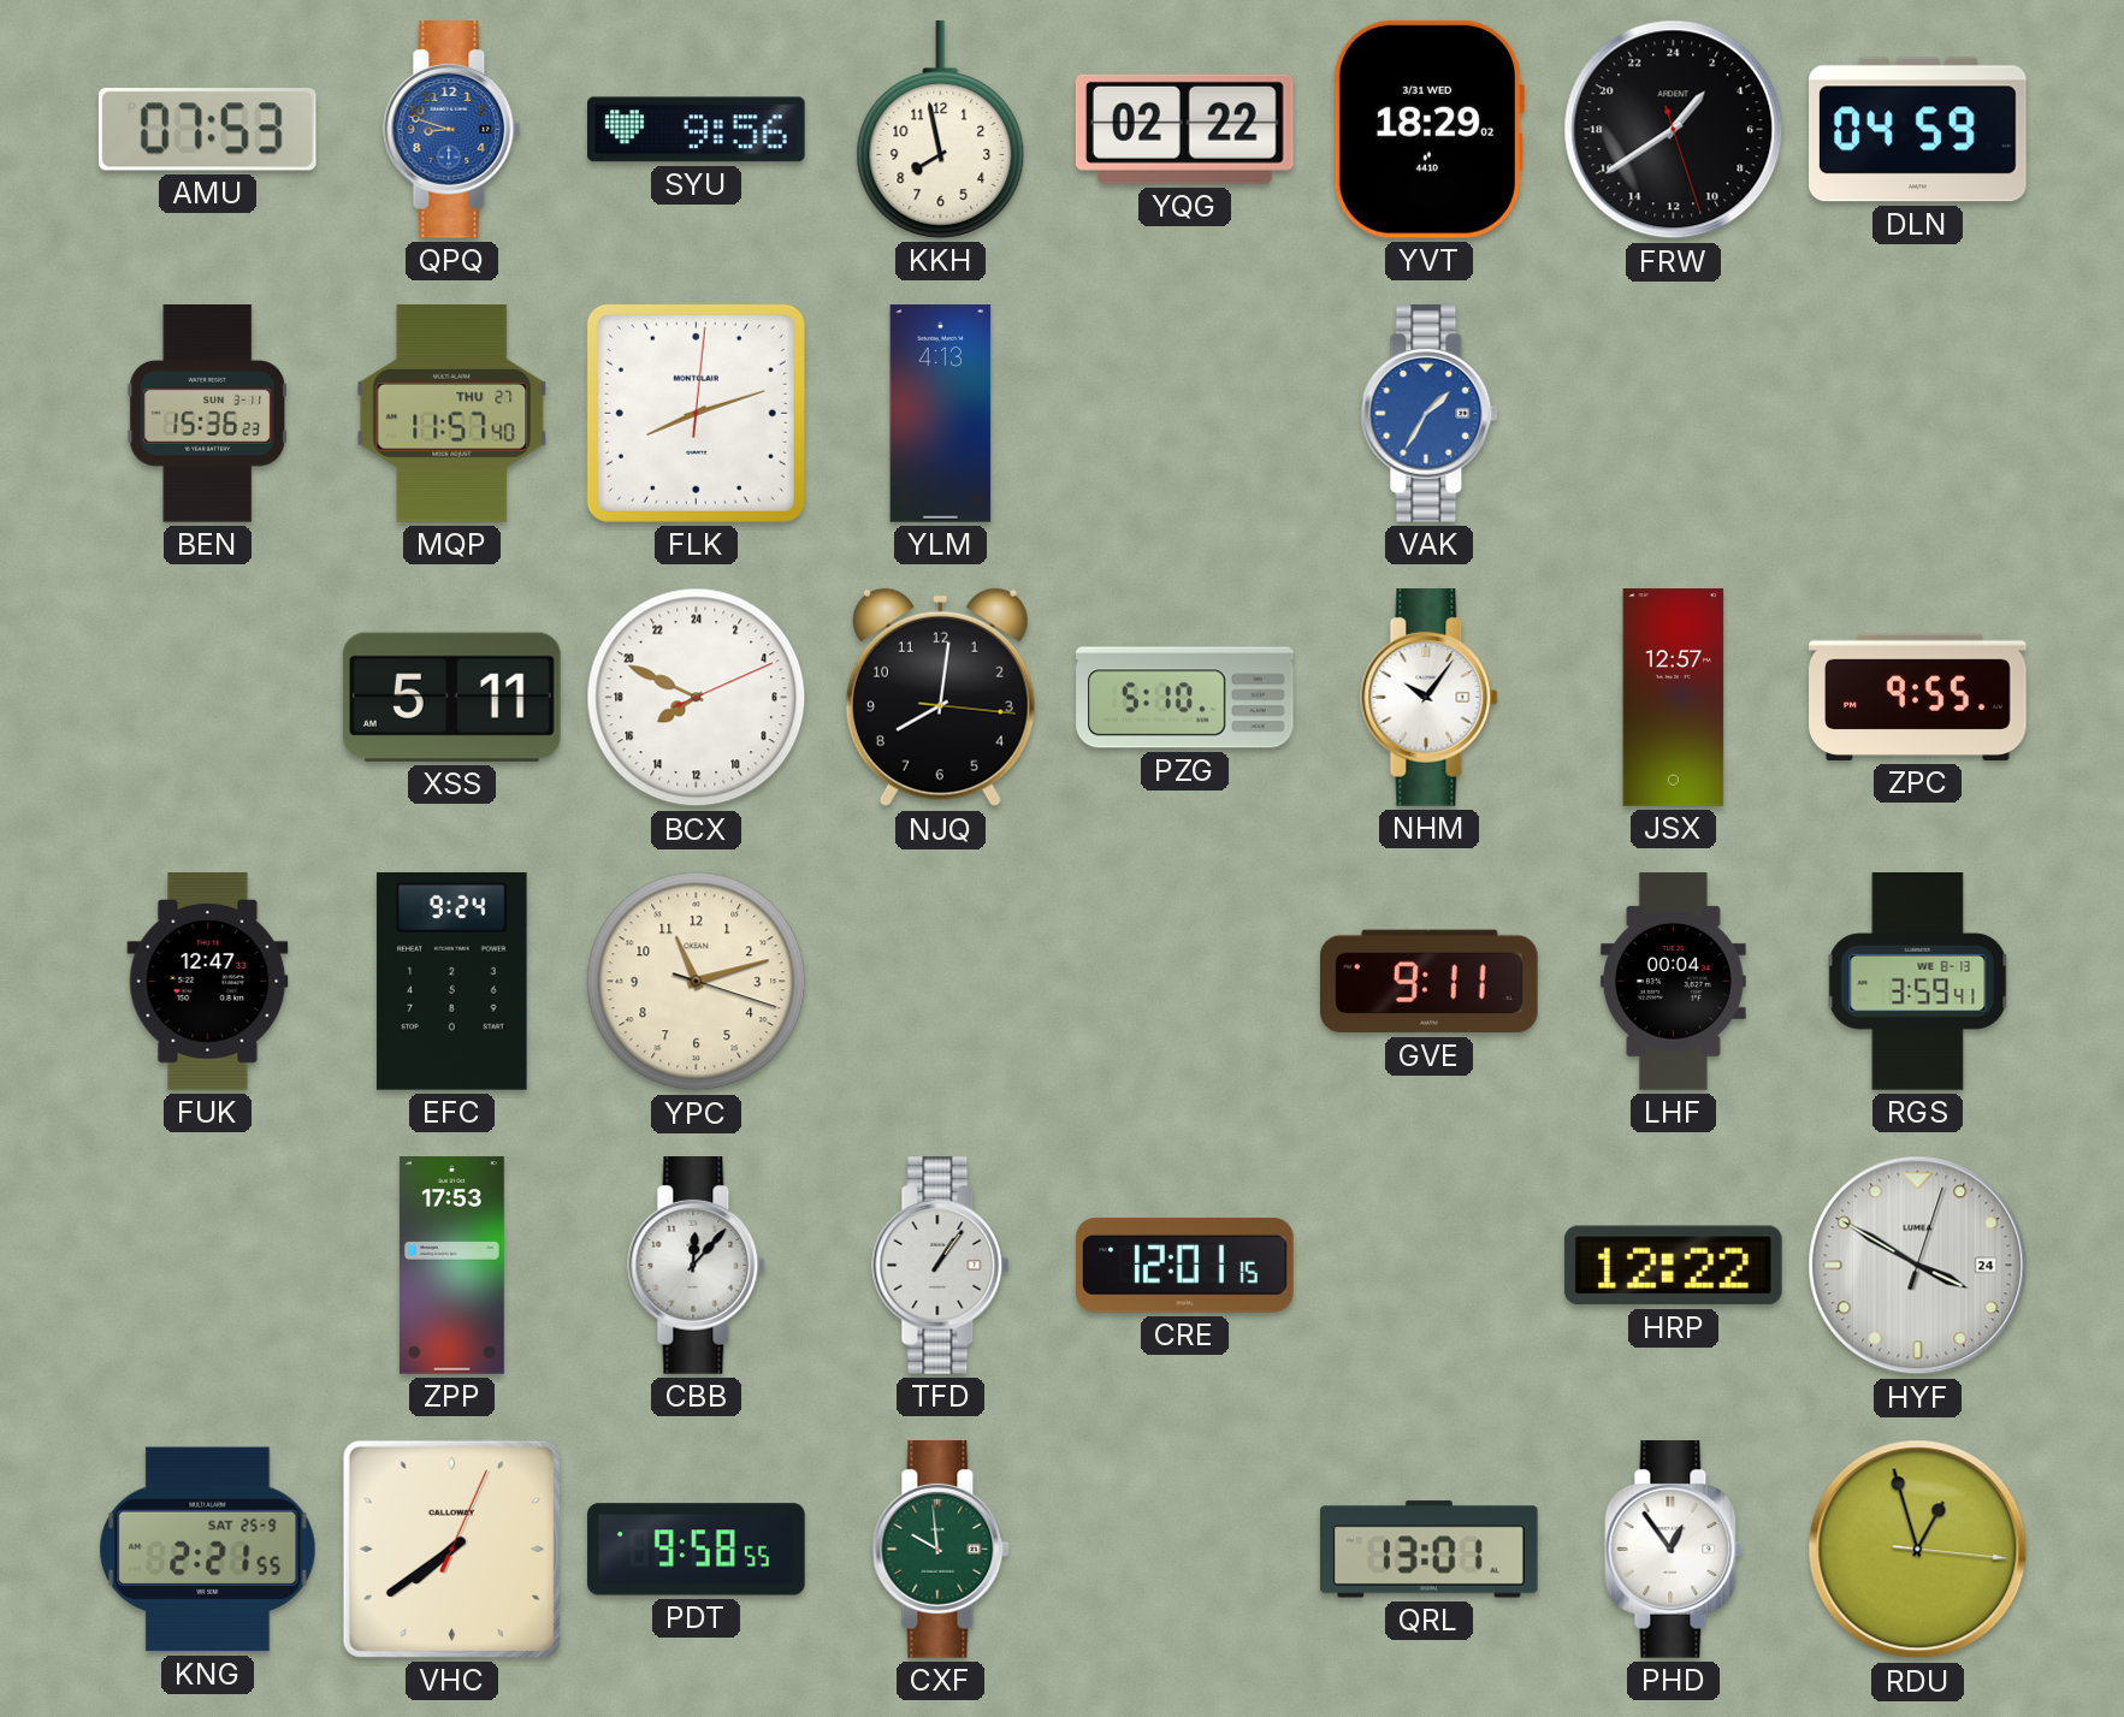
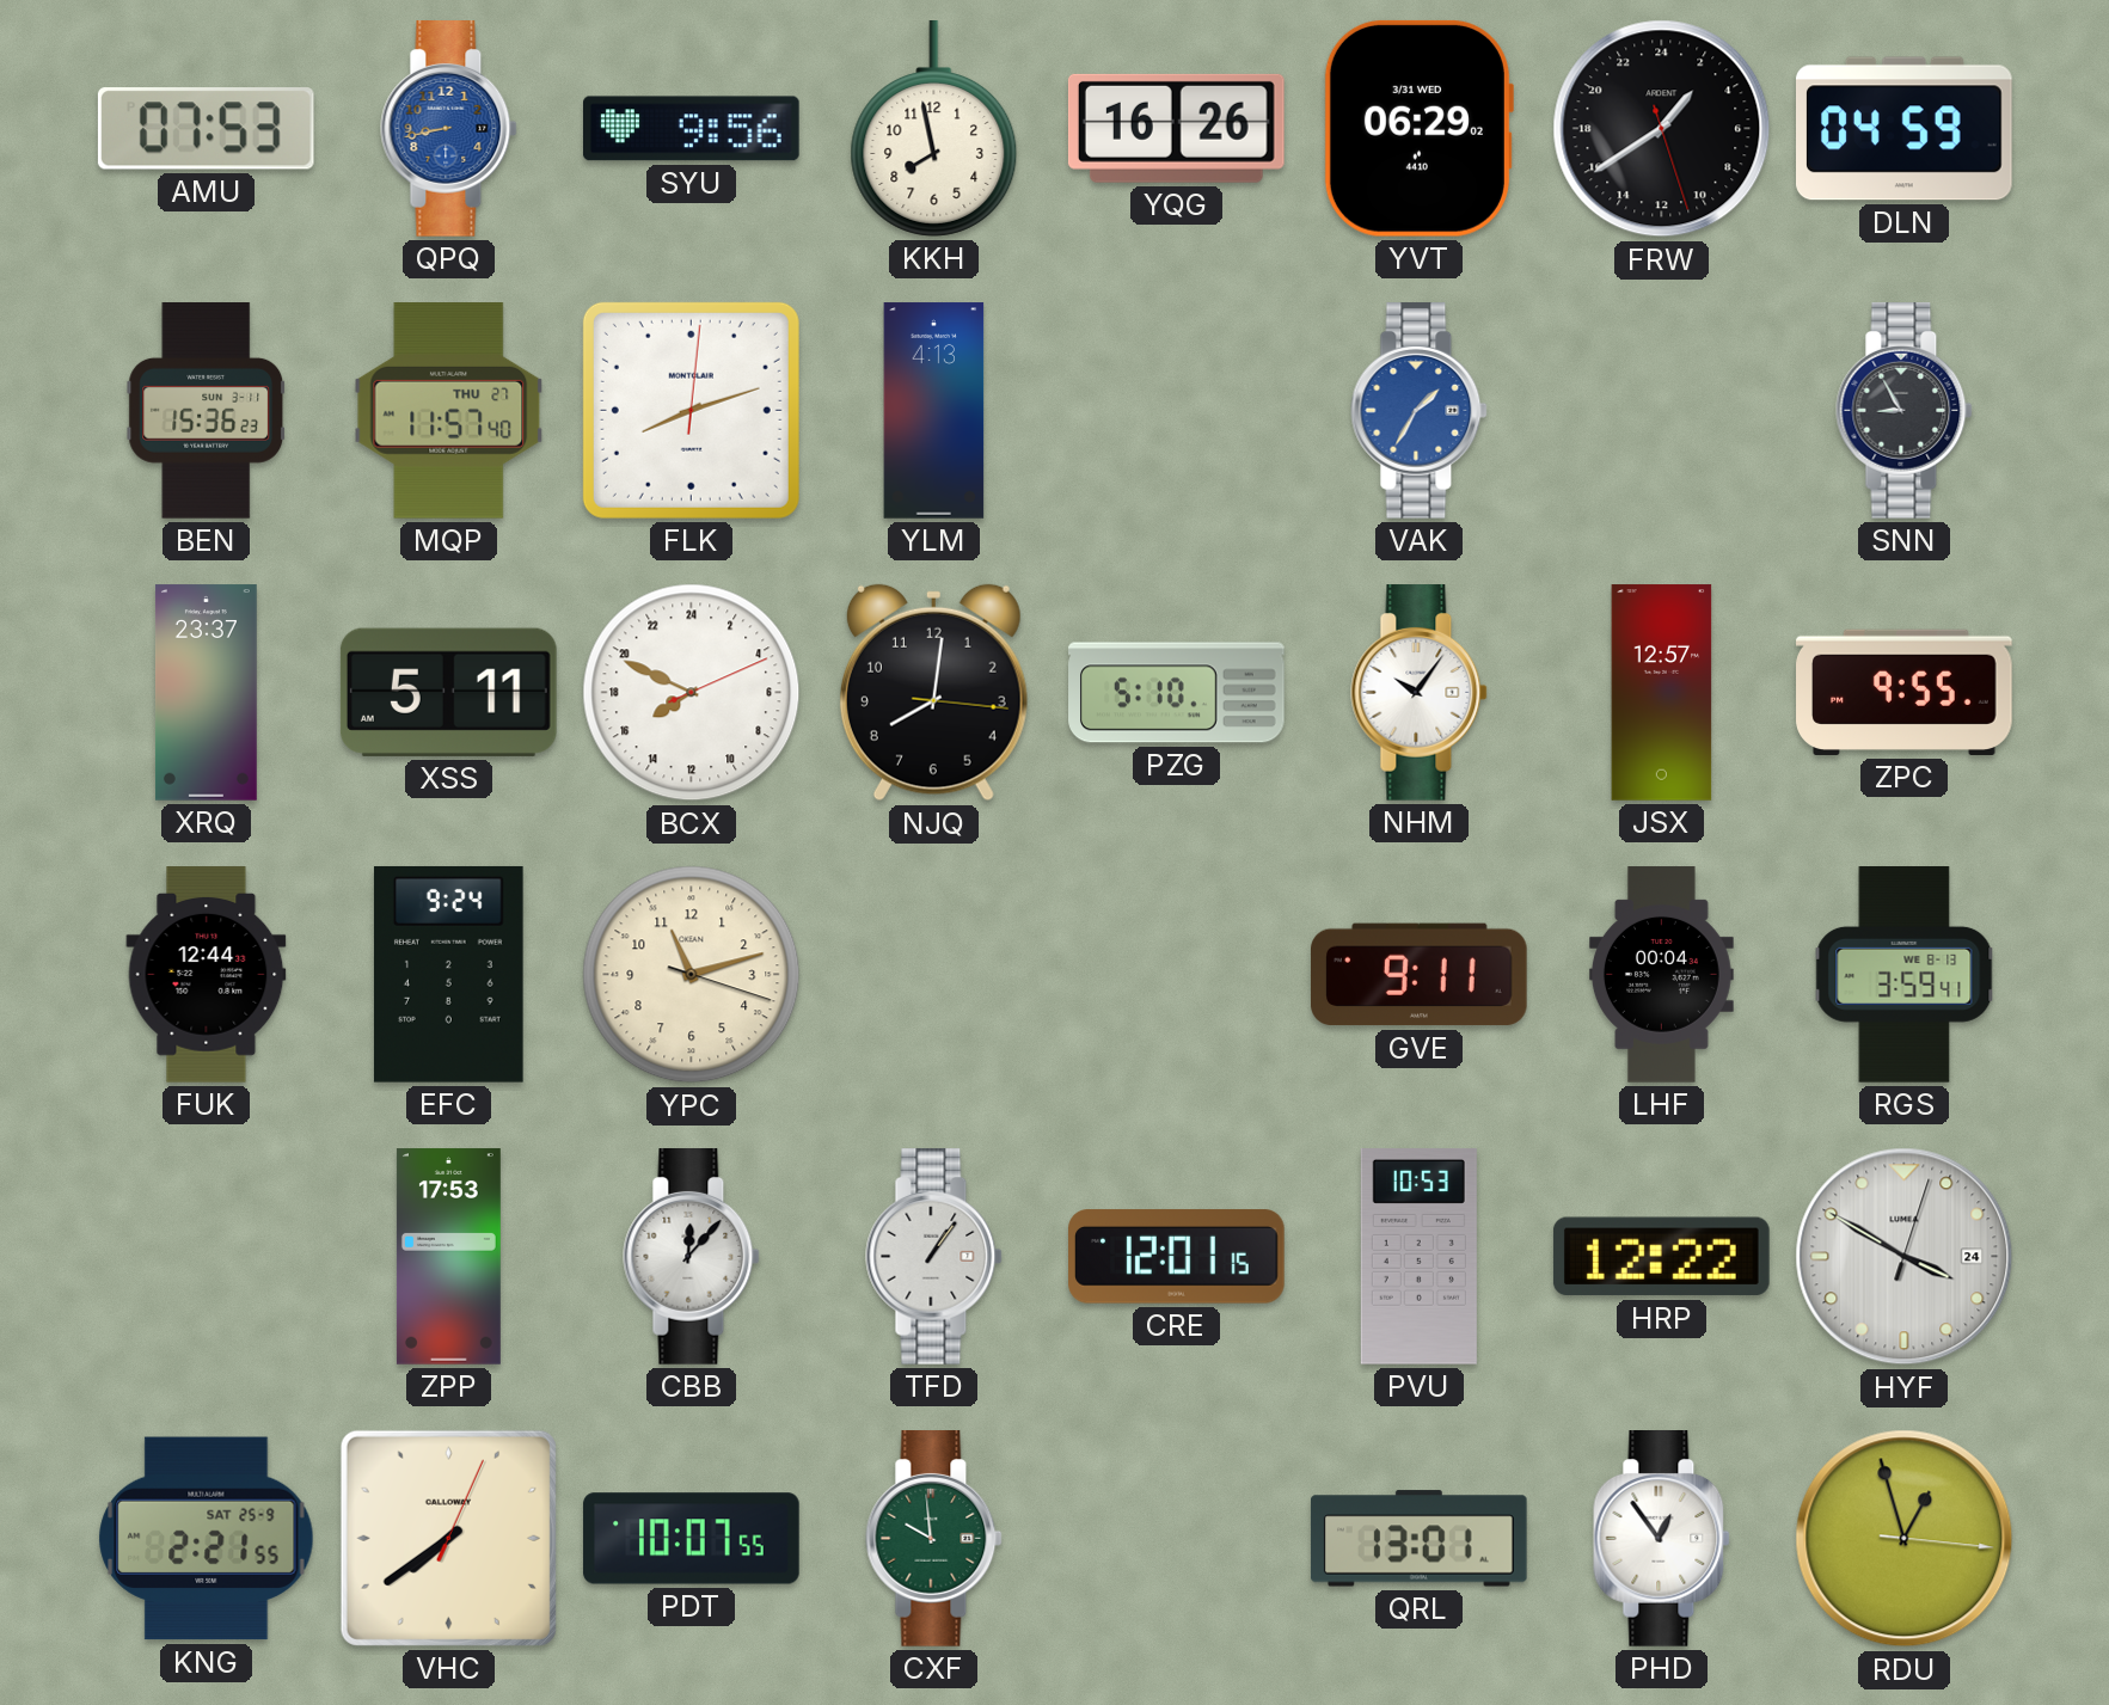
QPQ: 8:48 -> 8:43 (449, 129)
YQG: 02:22 -> 16:26 (1176, 128)
YVT: 18:29 -> 06:29 (1418, 128)
SNN: none -> 8:55 (1905, 411)
XRQ: none -> 23:37 (206, 693)
FUK: 12:47 -> 12:44 (207, 975)
PVU: none -> 10:53 (1418, 1257)
PDT: 9:58 -> 10:07 (692, 1539)
